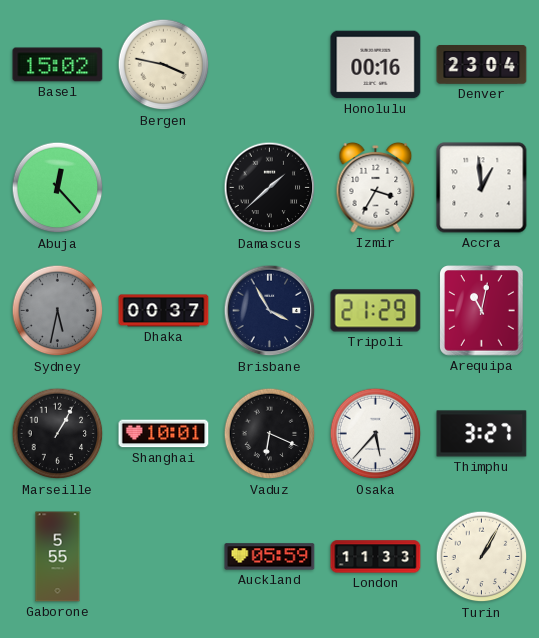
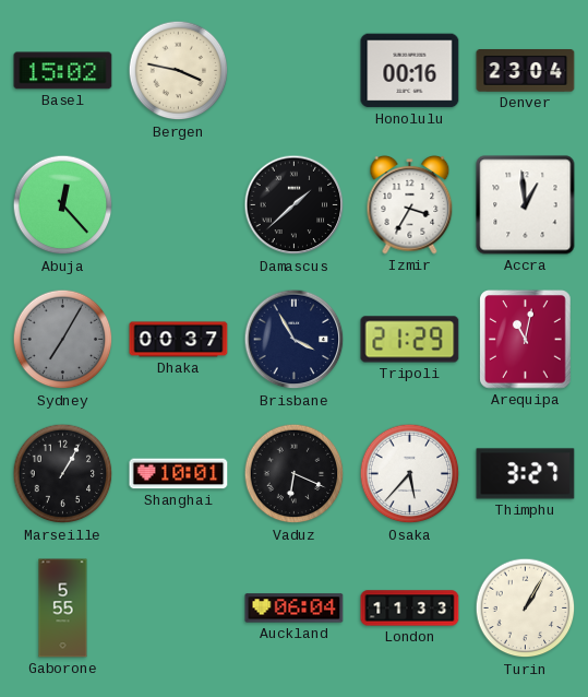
Sydney: 5:32 -> 7:05 (63, 340)
Auckland: 05:59 -> 06:04 (295, 609)
